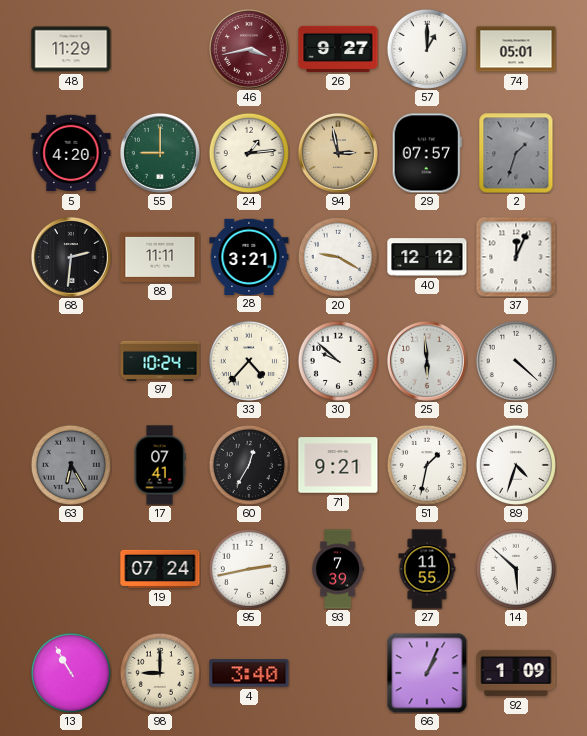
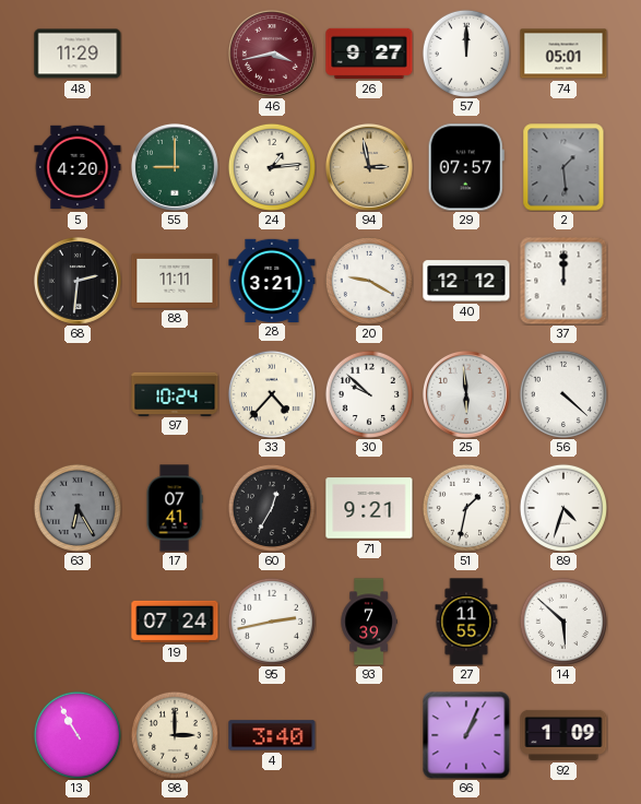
57: 1:00 -> 12:00 (466, 54)
2: 1:33 -> 1:29 (563, 167)
37: 12:04 -> 12:00 (563, 281)
98: 9:00 -> 3:00 (175, 735)
